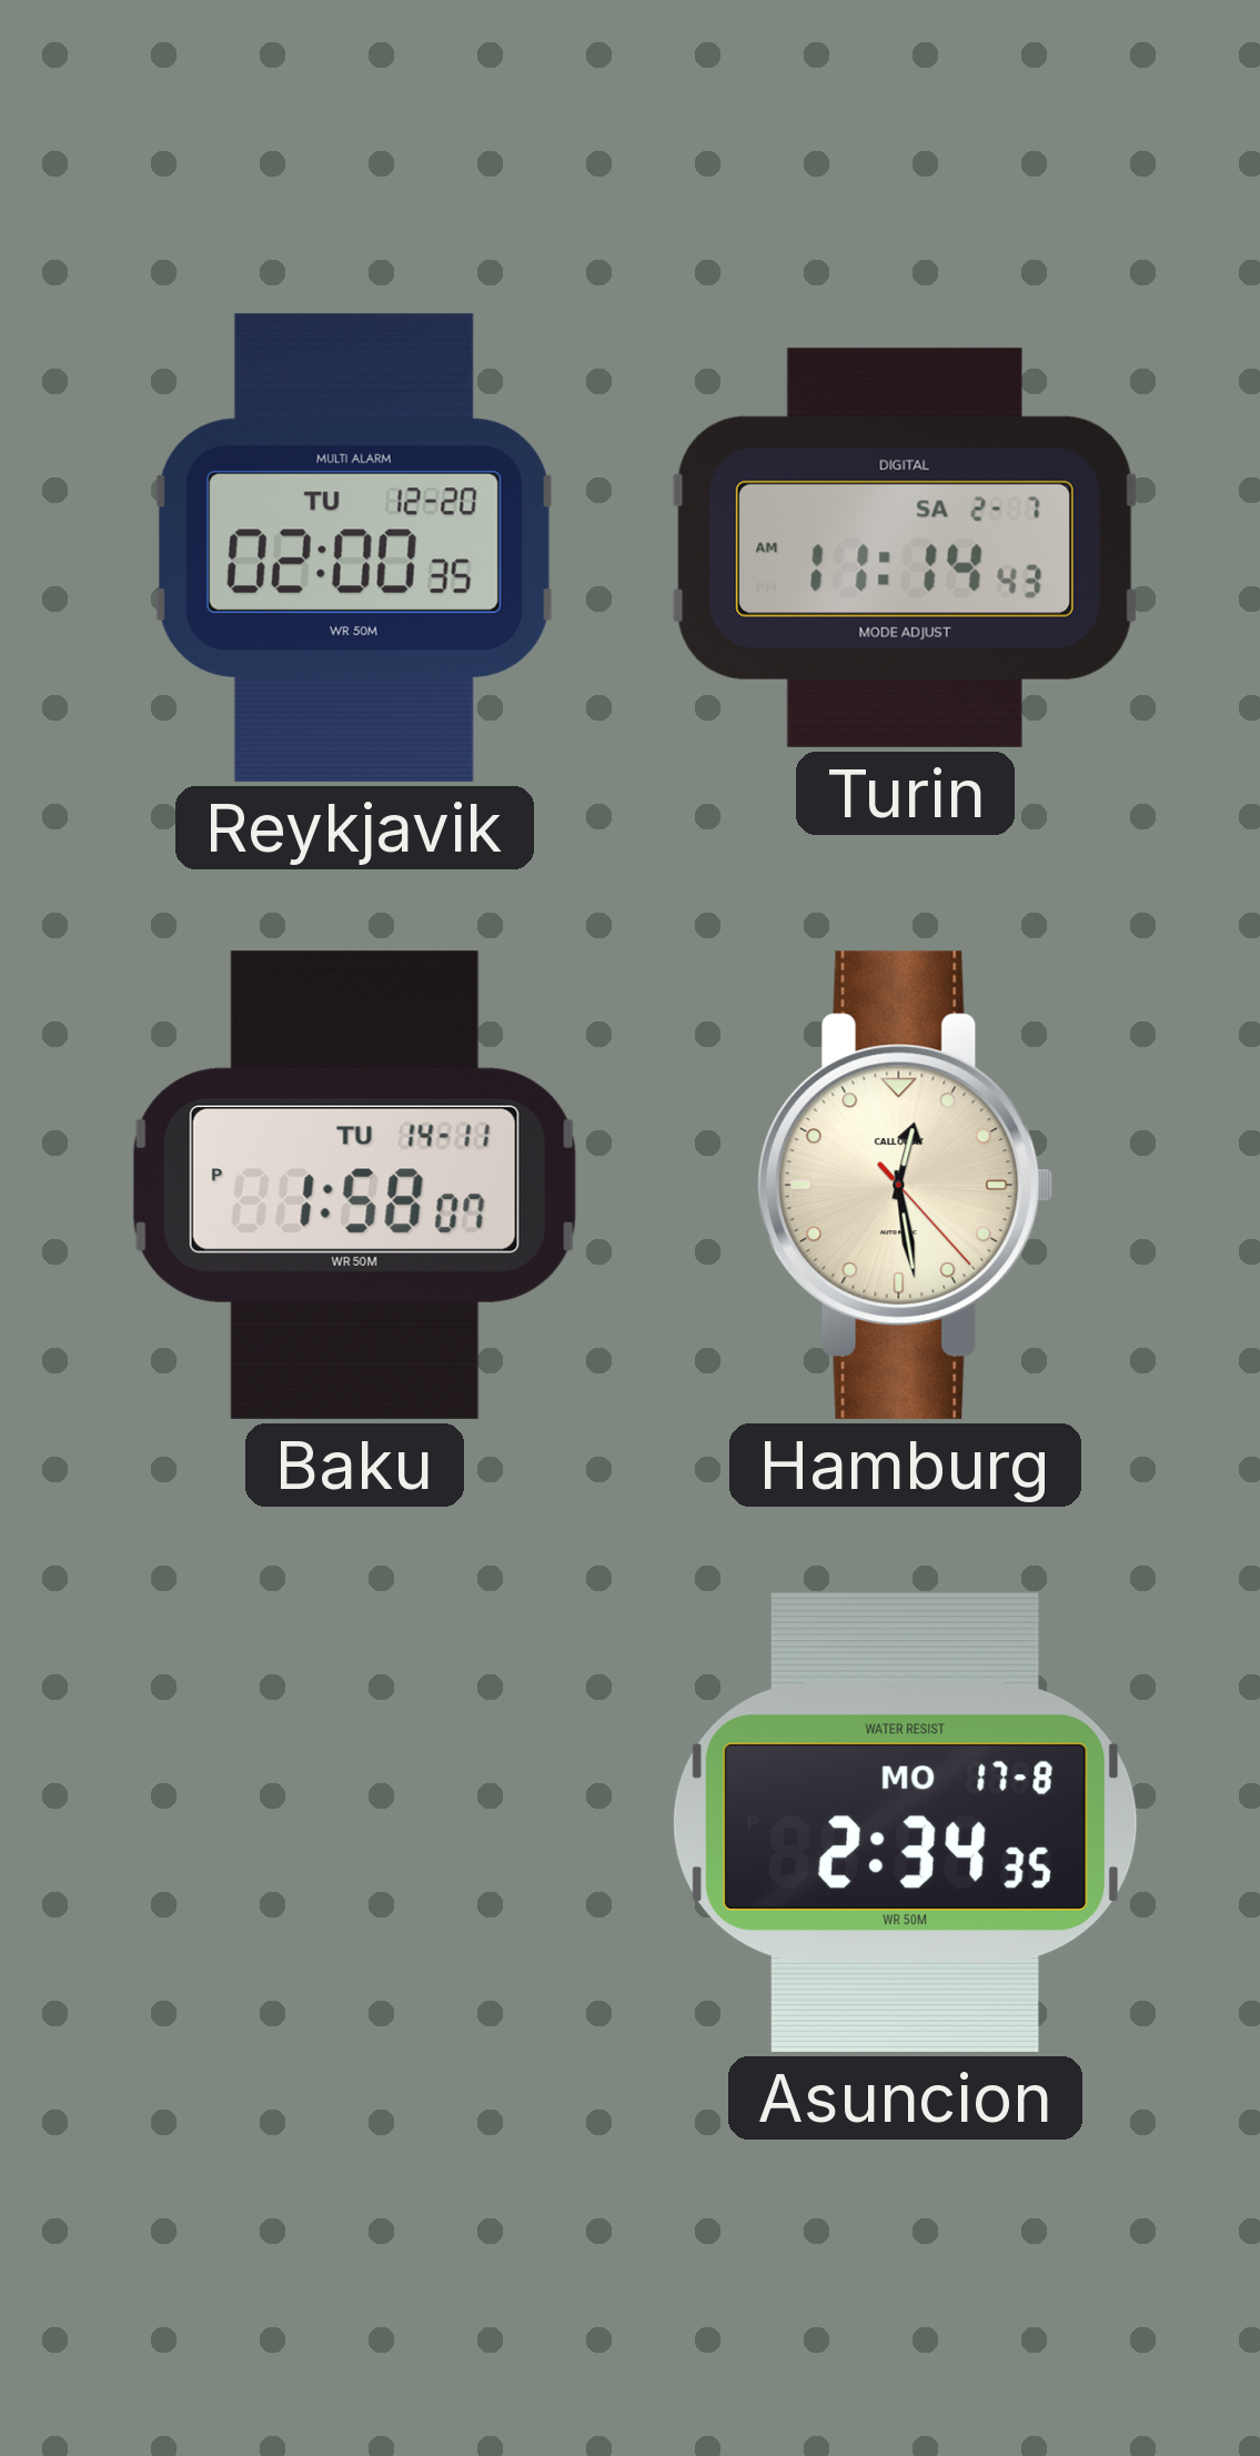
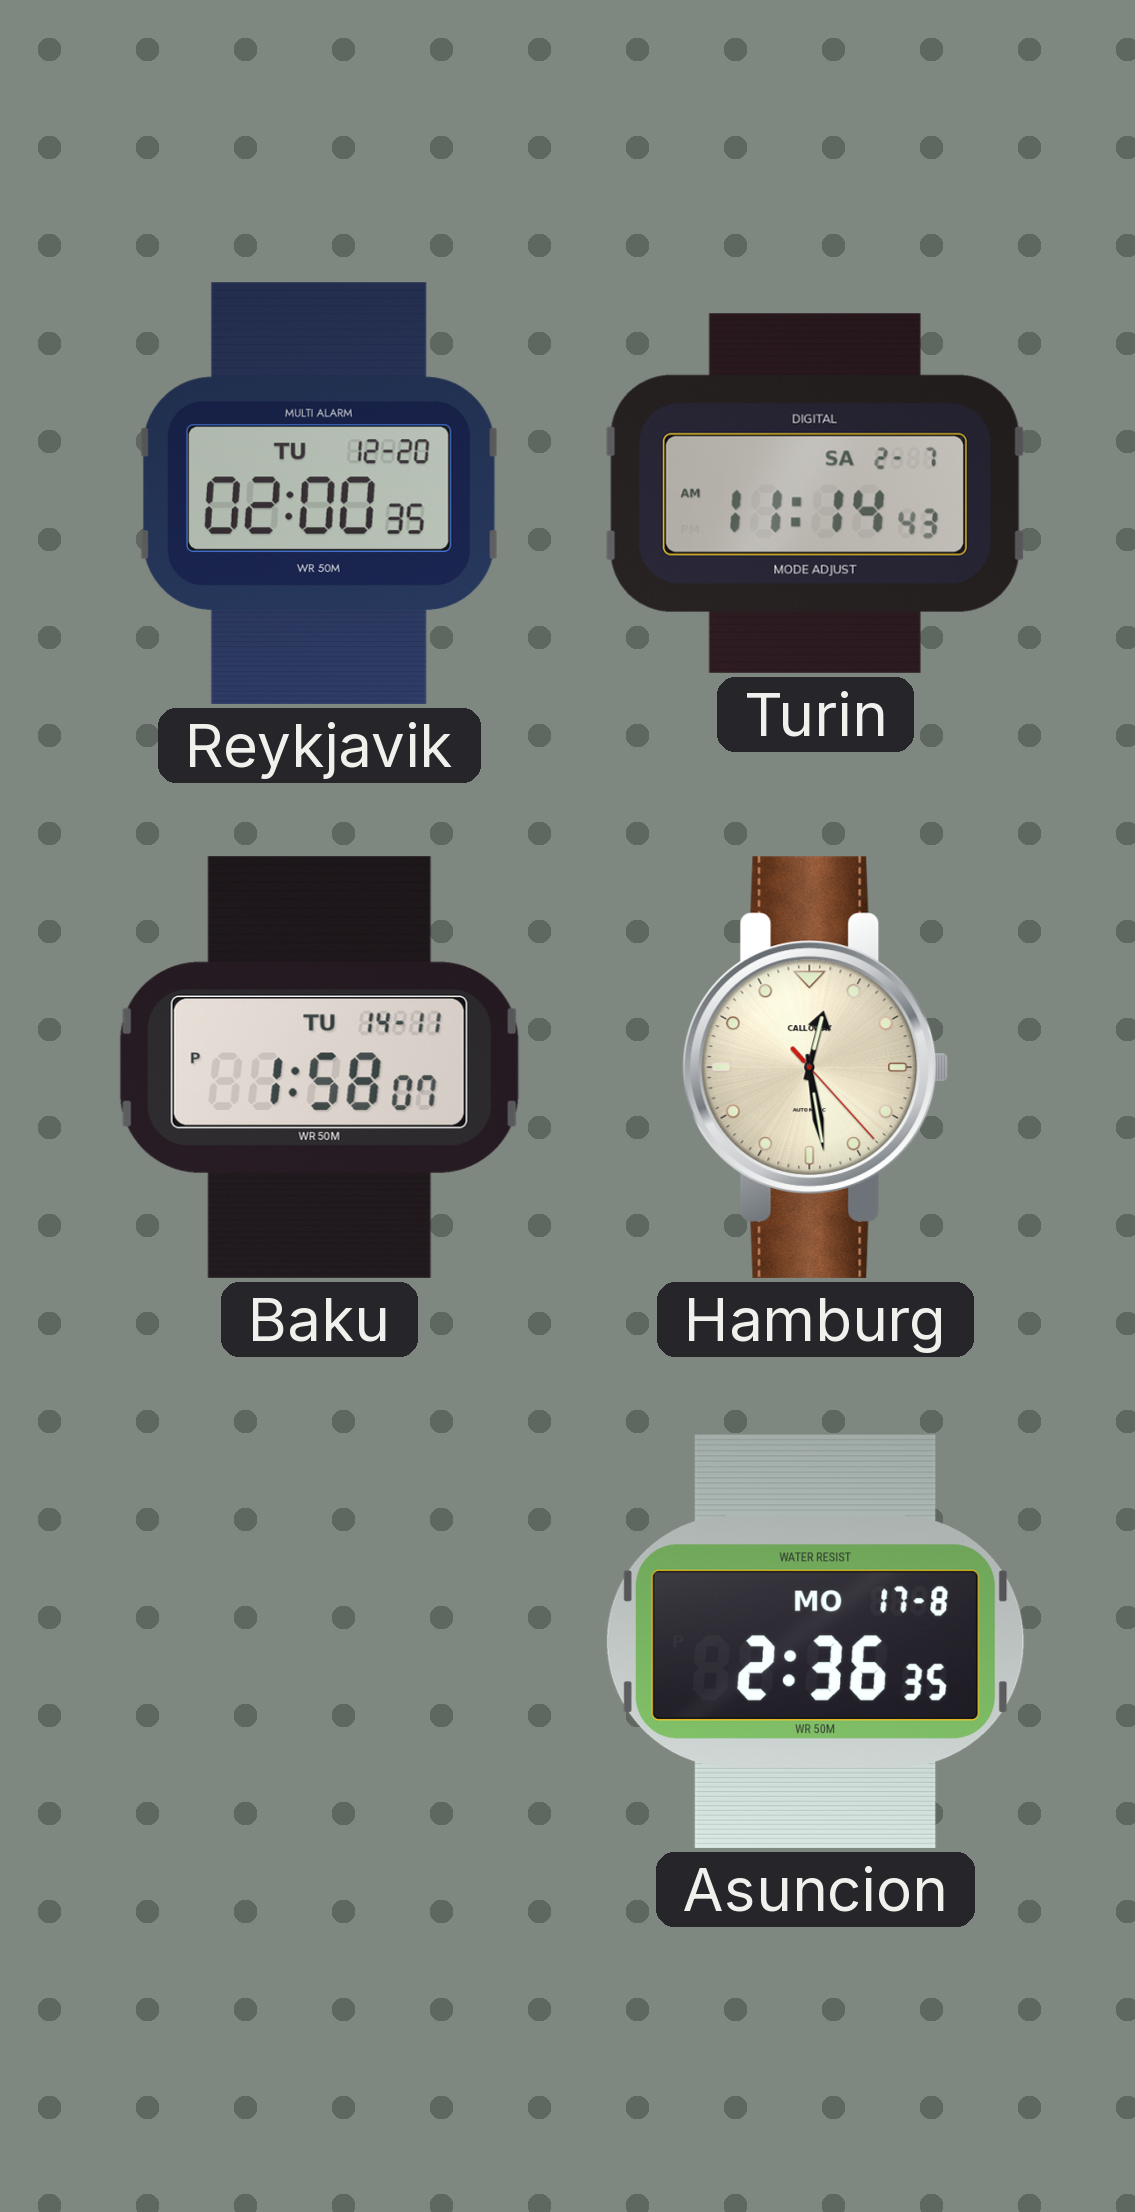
Asuncion: 2:34 -> 2:36 (815, 1641)
